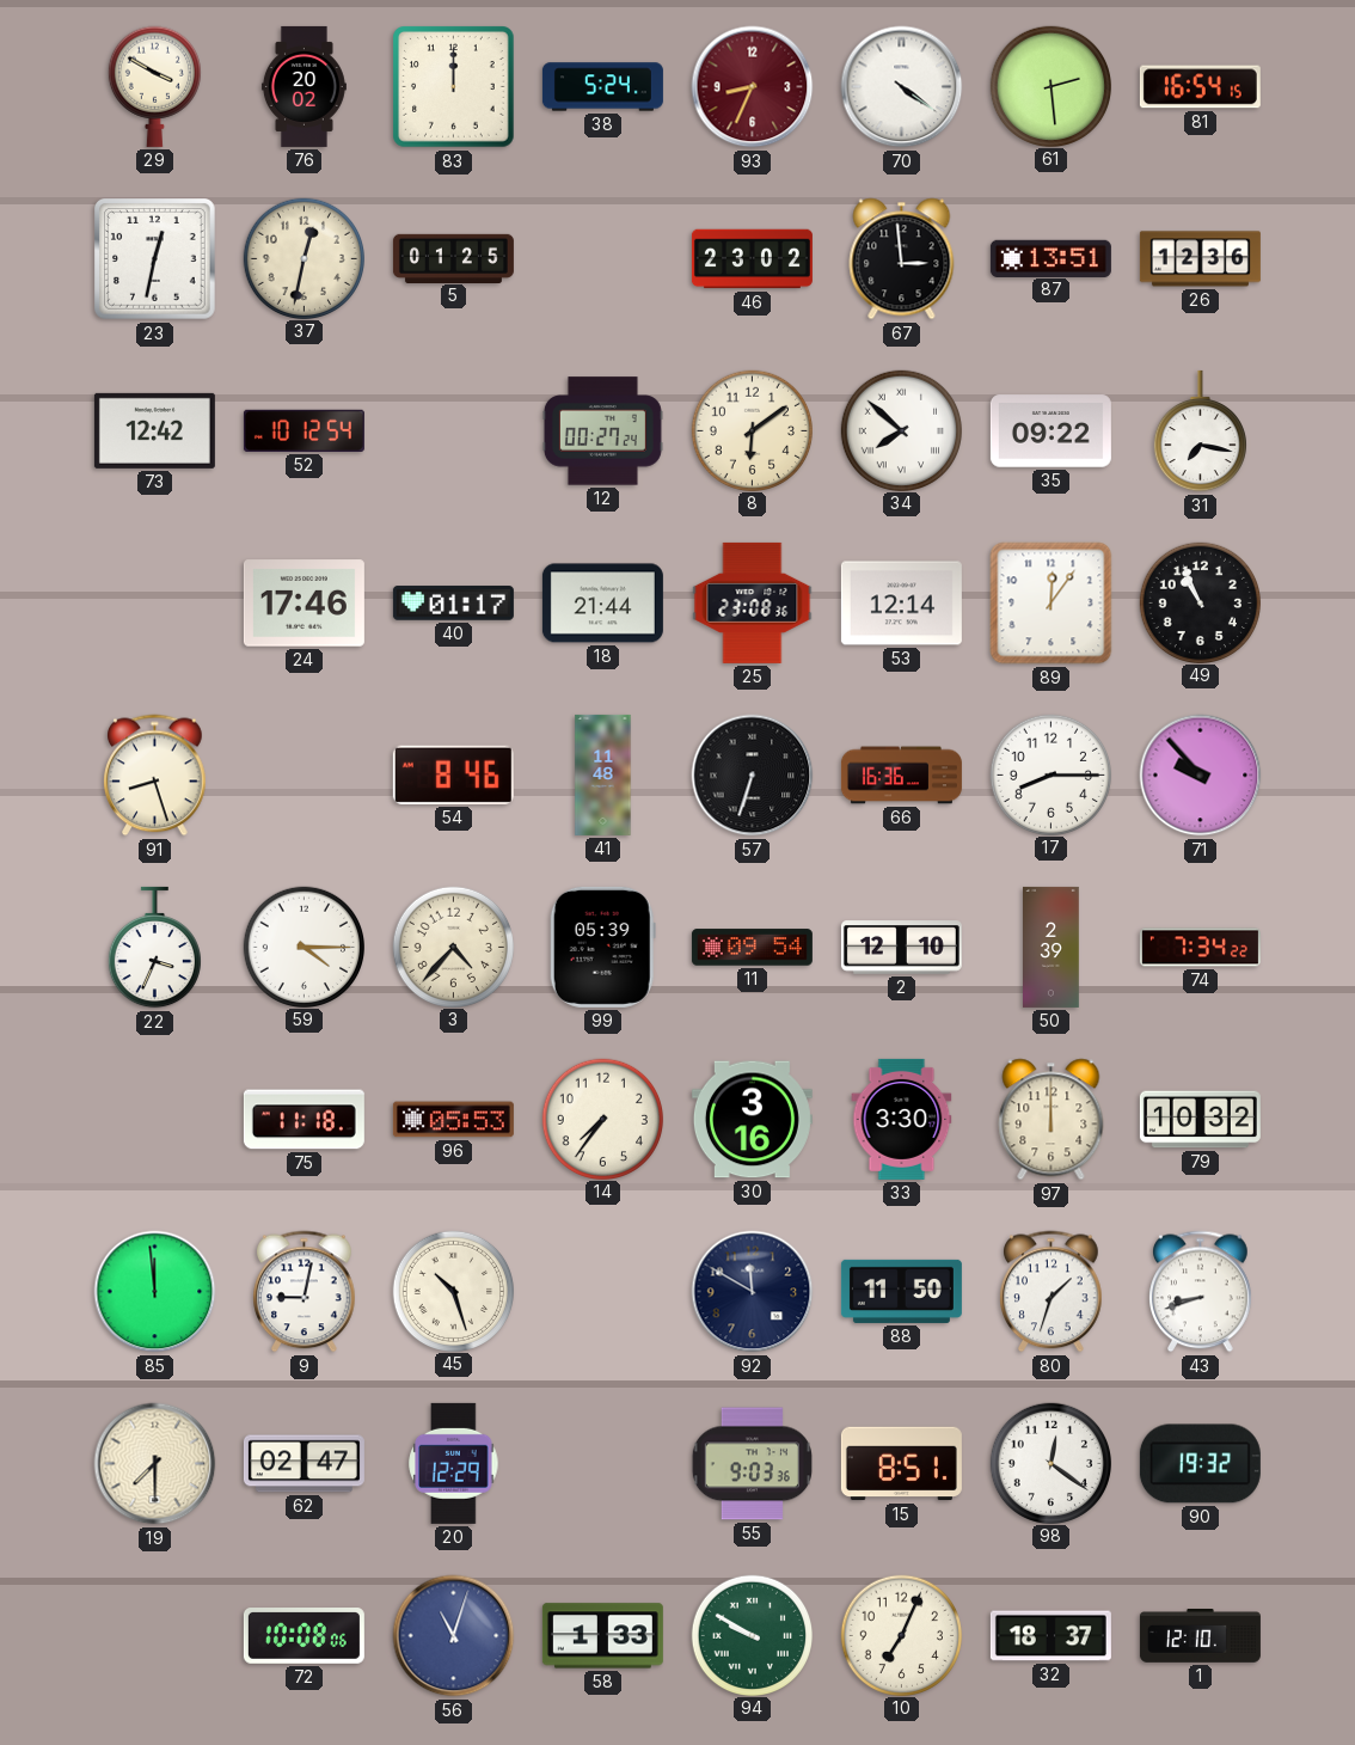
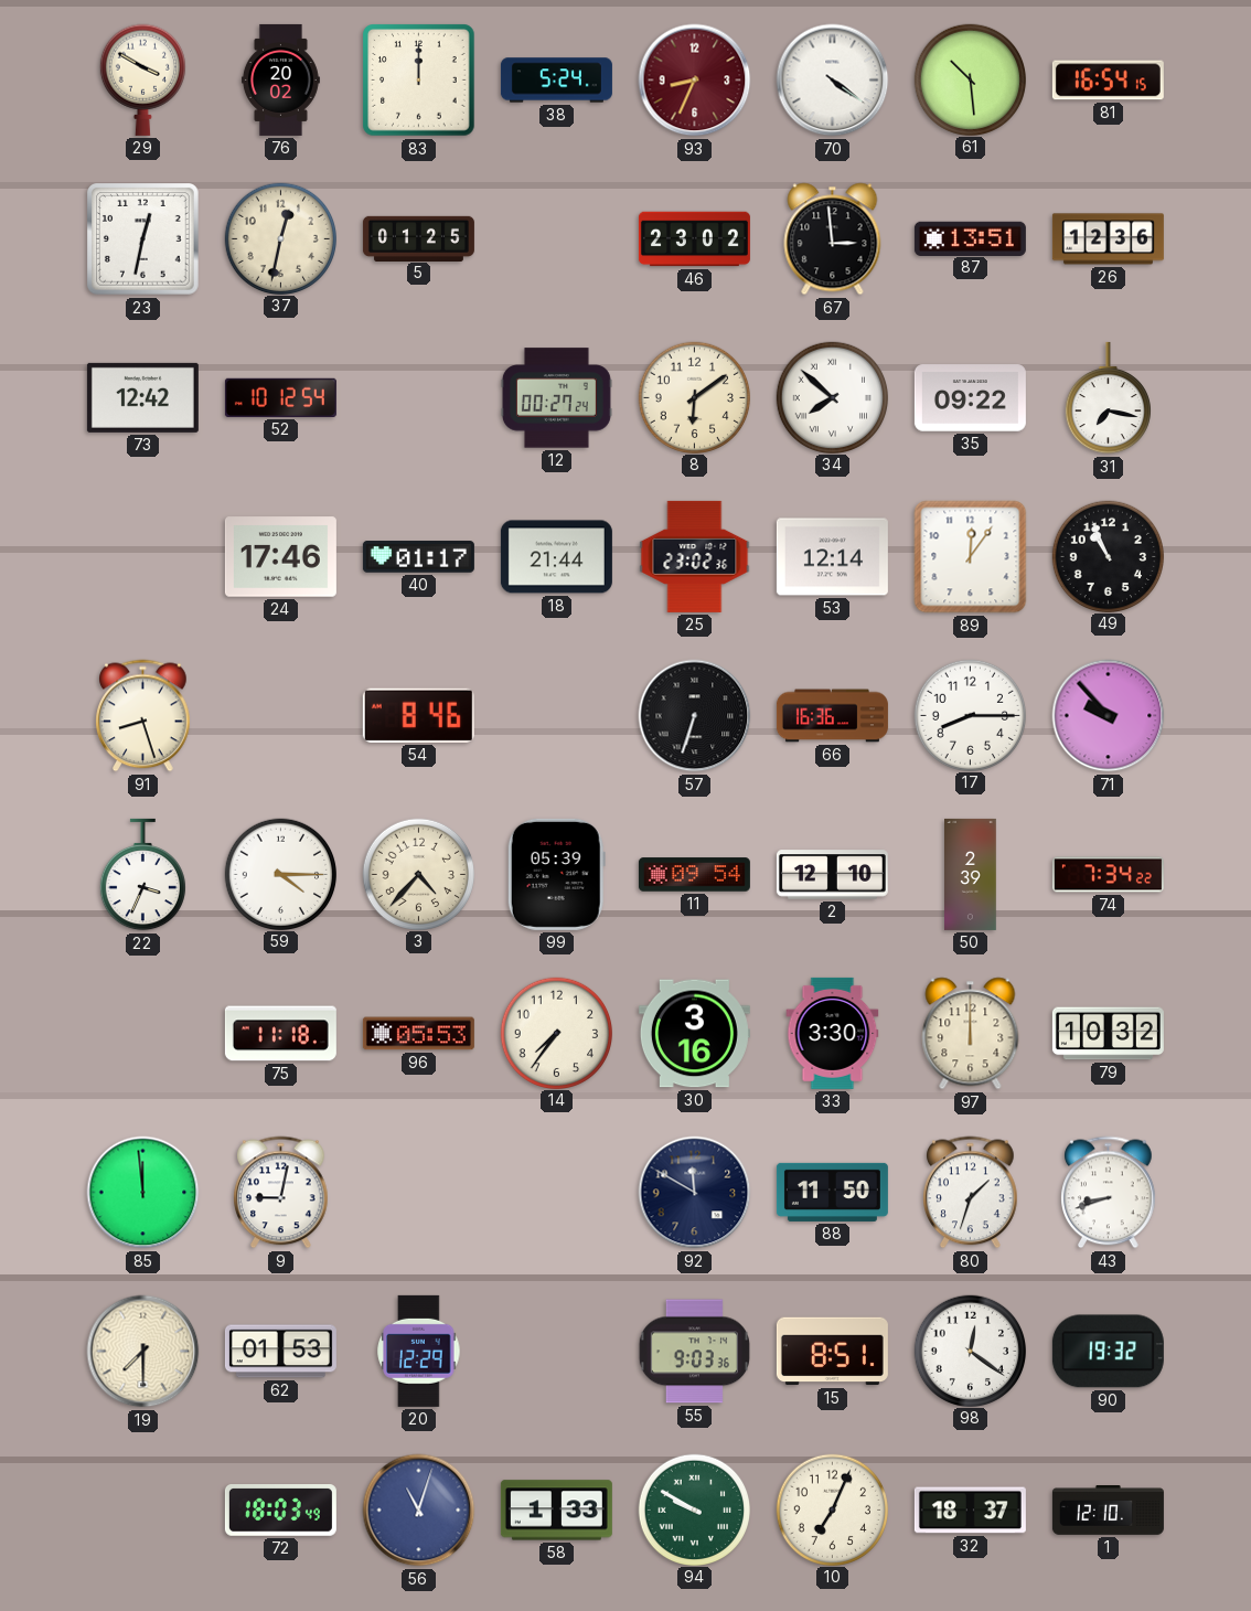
61: 2:29 -> 10:29 (970, 79)
25: 23:08 -> 23:02 (695, 556)
41: 11:48 -> none (603, 774)
45: 10:27 -> none (453, 1291)
62: 02:47 -> 01:53 (280, 1352)
72: 10:08 -> 18:03 (280, 1511)
